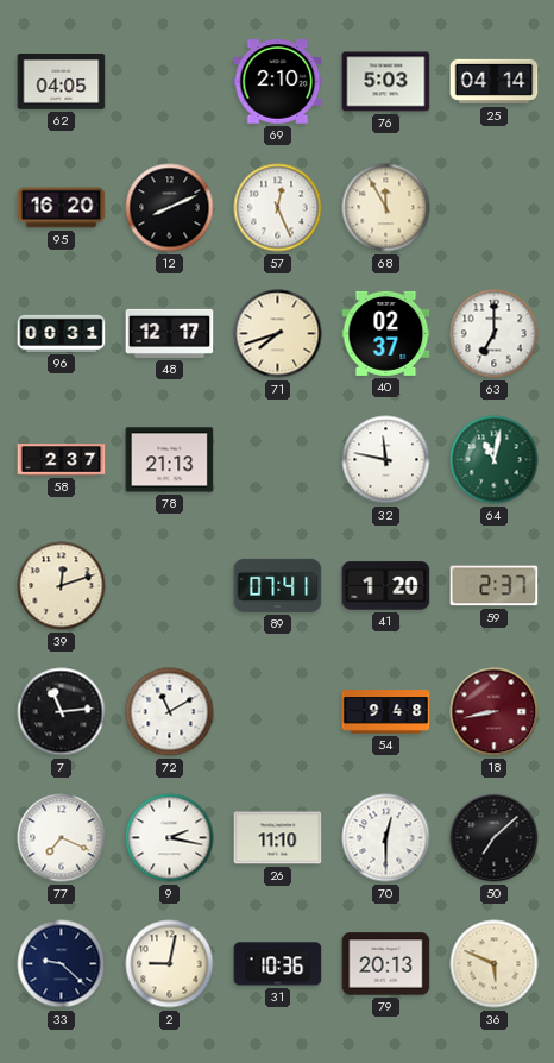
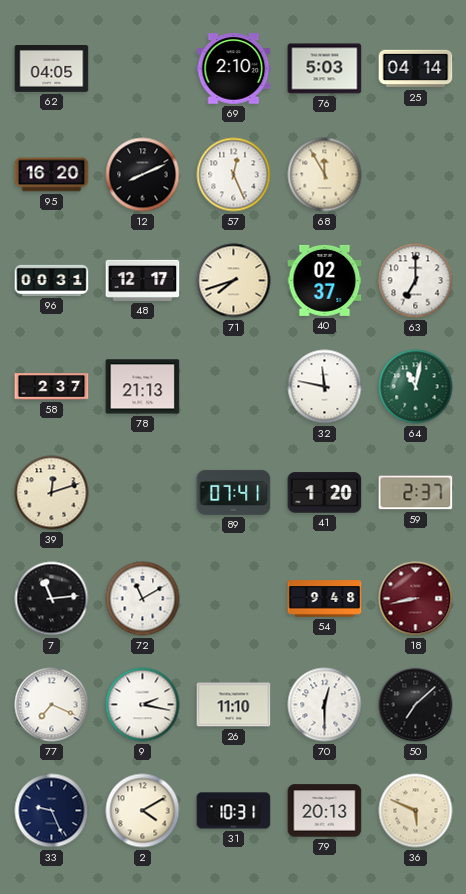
33: 9:22 -> 9:26 (52, 811)
2: 9:02 -> 4:10 (143, 811)
31: 10:36 -> 10:31 (234, 811)
